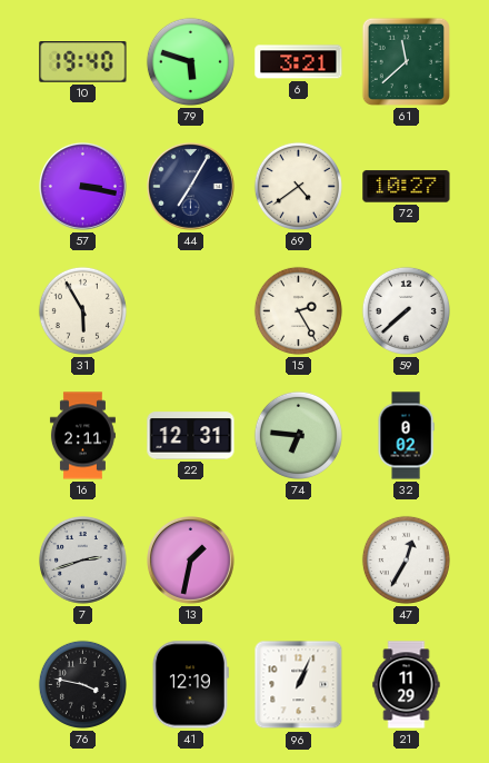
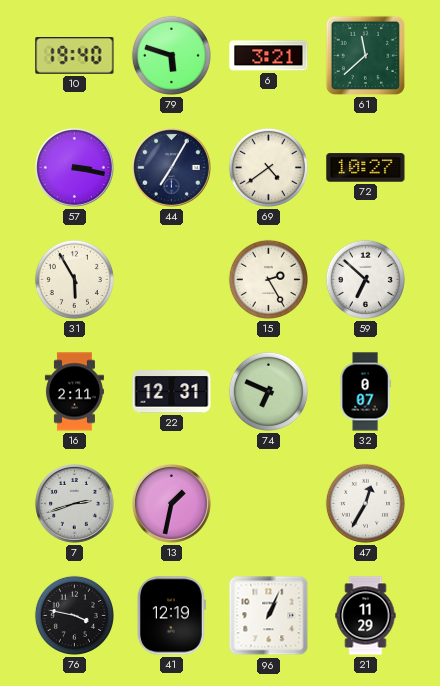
59: 7:38 -> 6:52 (365, 279)
74: 6:46 -> 6:49 (268, 391)
32: 0:02 -> 0:07 (365, 392)
